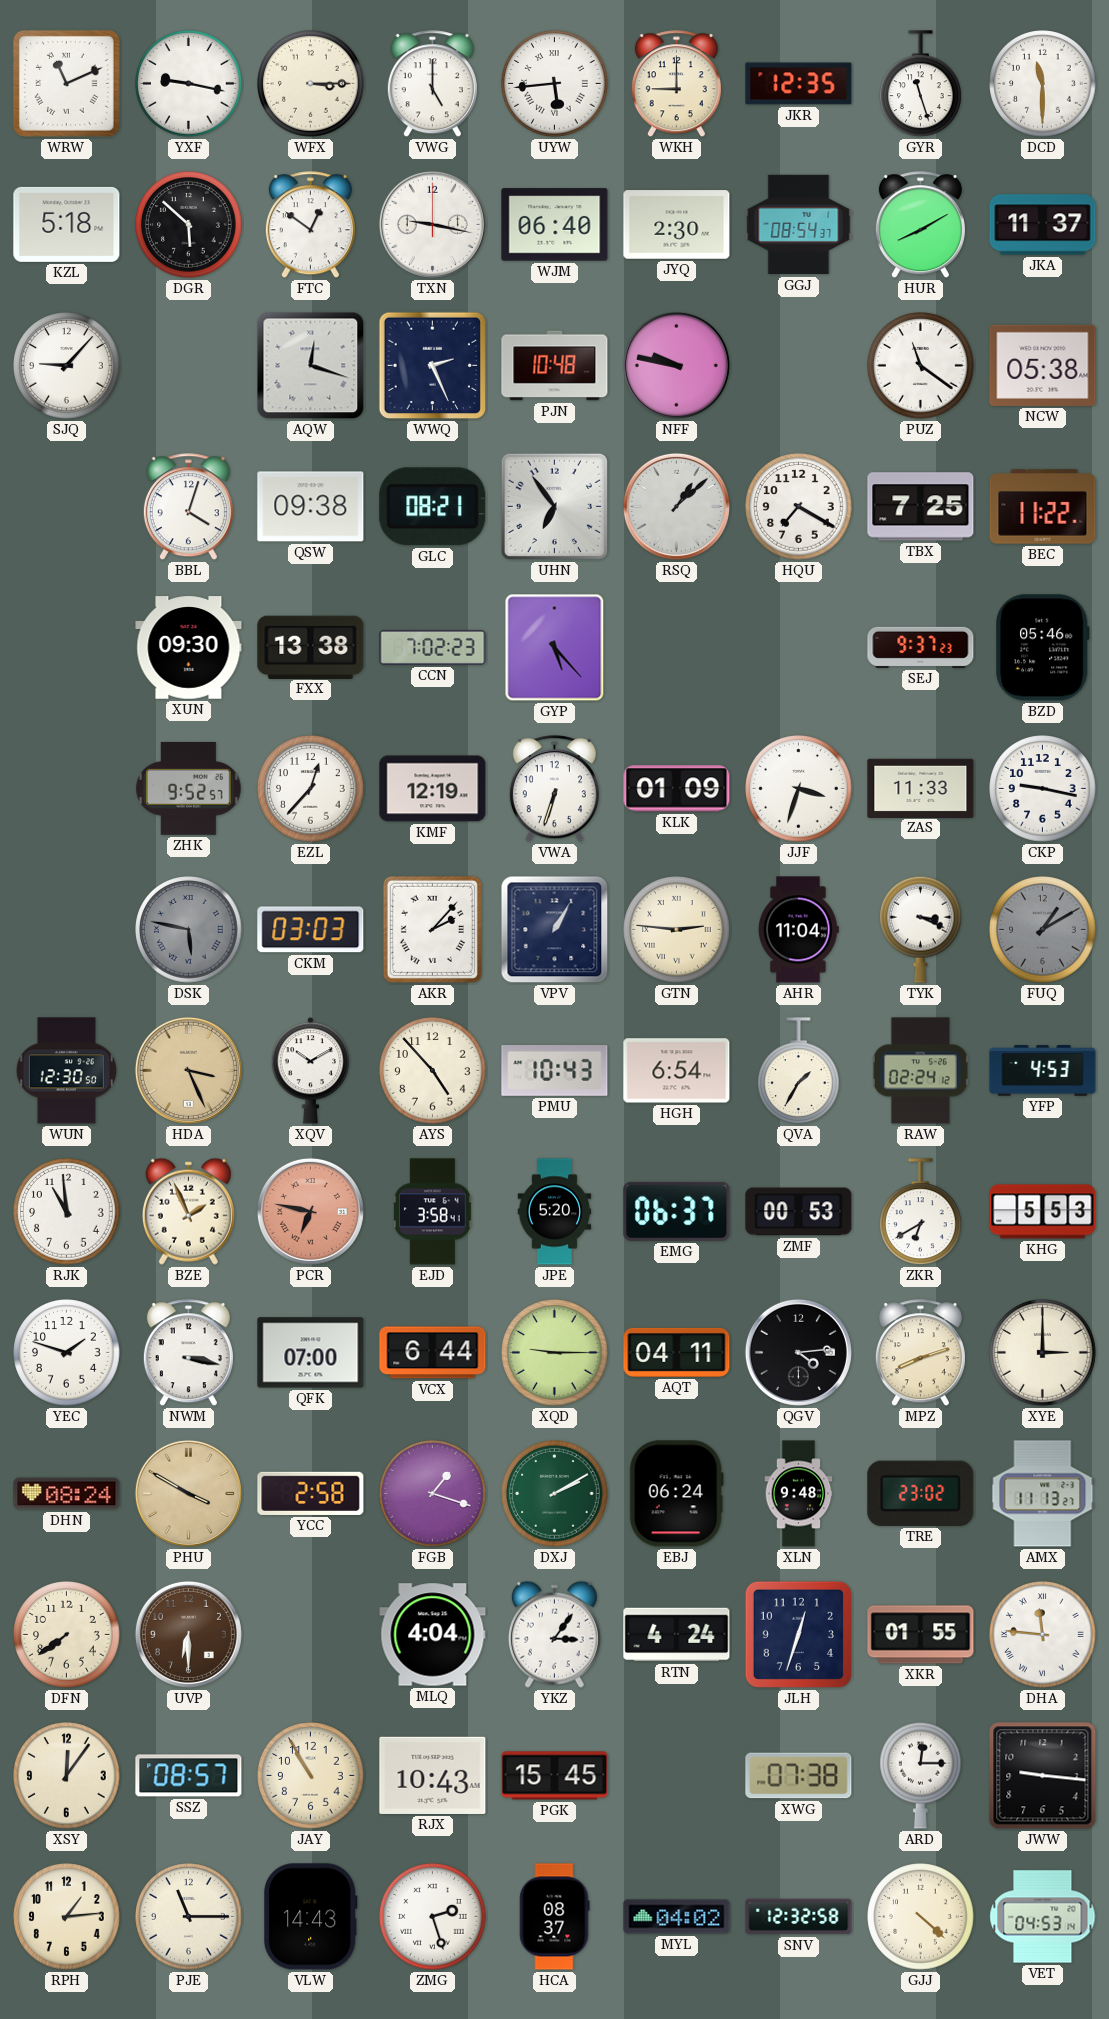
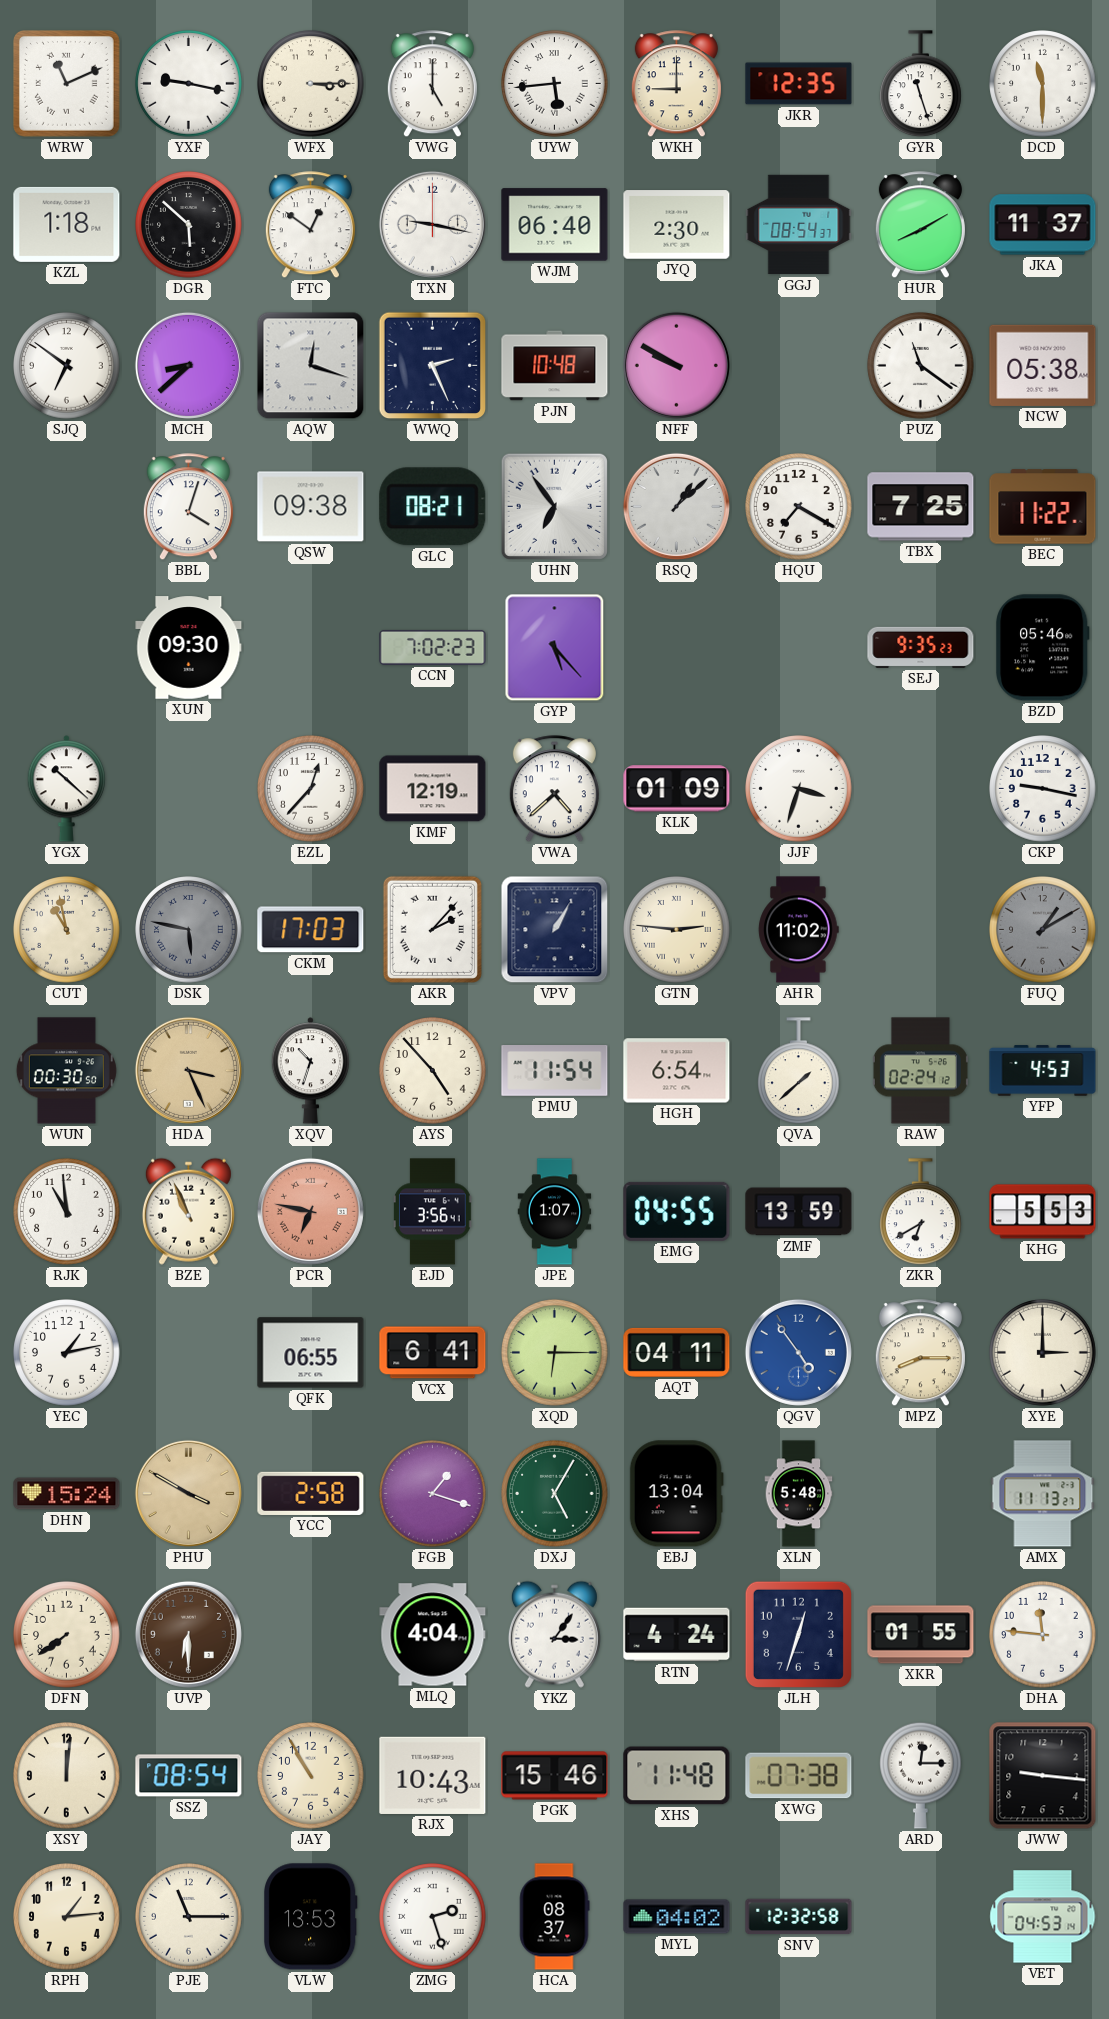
KZL: 5:18 -> 1:18 (67, 224)
SJQ: 9:07 -> 6:51 (67, 366)
MCH: none -> 8:38 (188, 365)
NFF: 9:47 -> 9:50 (676, 365)
FXX: 13:38 -> none (311, 647)
SEJ: 9:37 -> 9:35 (921, 647)
YGX: none -> 10:22 (67, 789)
ZHK: 9:52 -> none (189, 788)
VWA: 6:33 -> 4:38 (554, 789)
ZAS: 11:33 -> none (921, 788)
CUT: none -> 10:58 (67, 930)
CKM: 03:03 -> 17:03 (311, 930)
AHR: 11:04 -> 11:02 (799, 930)
TYK: 3:19 -> none (921, 929)
WUN: 12:30 -> 00:30 (66, 1071)
XQV: 10:10 -> 10:33 (311, 1071)
PMU: 10:43 -> 11:54 (555, 1071)
QVA: 1:35 -> 1:38 (799, 1071)
BZE: 1:56 -> 10:56 (188, 1211)
EJD: 3:58 -> 3:56 (432, 1212)
JPE: 5:20 -> 1:07 (555, 1212)
EMG: 06:37 -> 04:55 (677, 1211)
ZMF: 00:53 -> 13:59 (799, 1212)
YEC: 1:48 -> 1:13 (67, 1353)
NWM: 3:17 -> none (188, 1353)
QFK: 07:00 -> 06:55 (311, 1353)
VCX: 6:44 -> 6:41 (433, 1353)
XQD: 9:15 -> 6:15 (555, 1353)
QGV: 4:14 -> 4:54 (798, 1352)
QGV dial: black -> blue (798, 1352)
MPZ: 8:12 -> 8:15 (920, 1353)
DHN: 08:24 -> 15:24 (67, 1494)
DXJ: 2:10 -> 5:05 (555, 1494)
EBJ: 06:24 -> 13:04 (676, 1494)
XLN: 9:48 -> 5:48 (799, 1494)
TRE: 23:02 -> none (921, 1493)
DHA numerals: Roman -> Arabic (1043, 1635)
XSY: 12:06 -> 12:01 (67, 1776)
SSZ: 08:57 -> 08:54 (189, 1776)
PGK: 15:45 -> 15:46 (555, 1776)
XHS: none -> 11:48 (677, 1776)
VLW: 14:43 -> 13:53 (311, 1917)
GJJ: 4:22 -> none (921, 1917)
